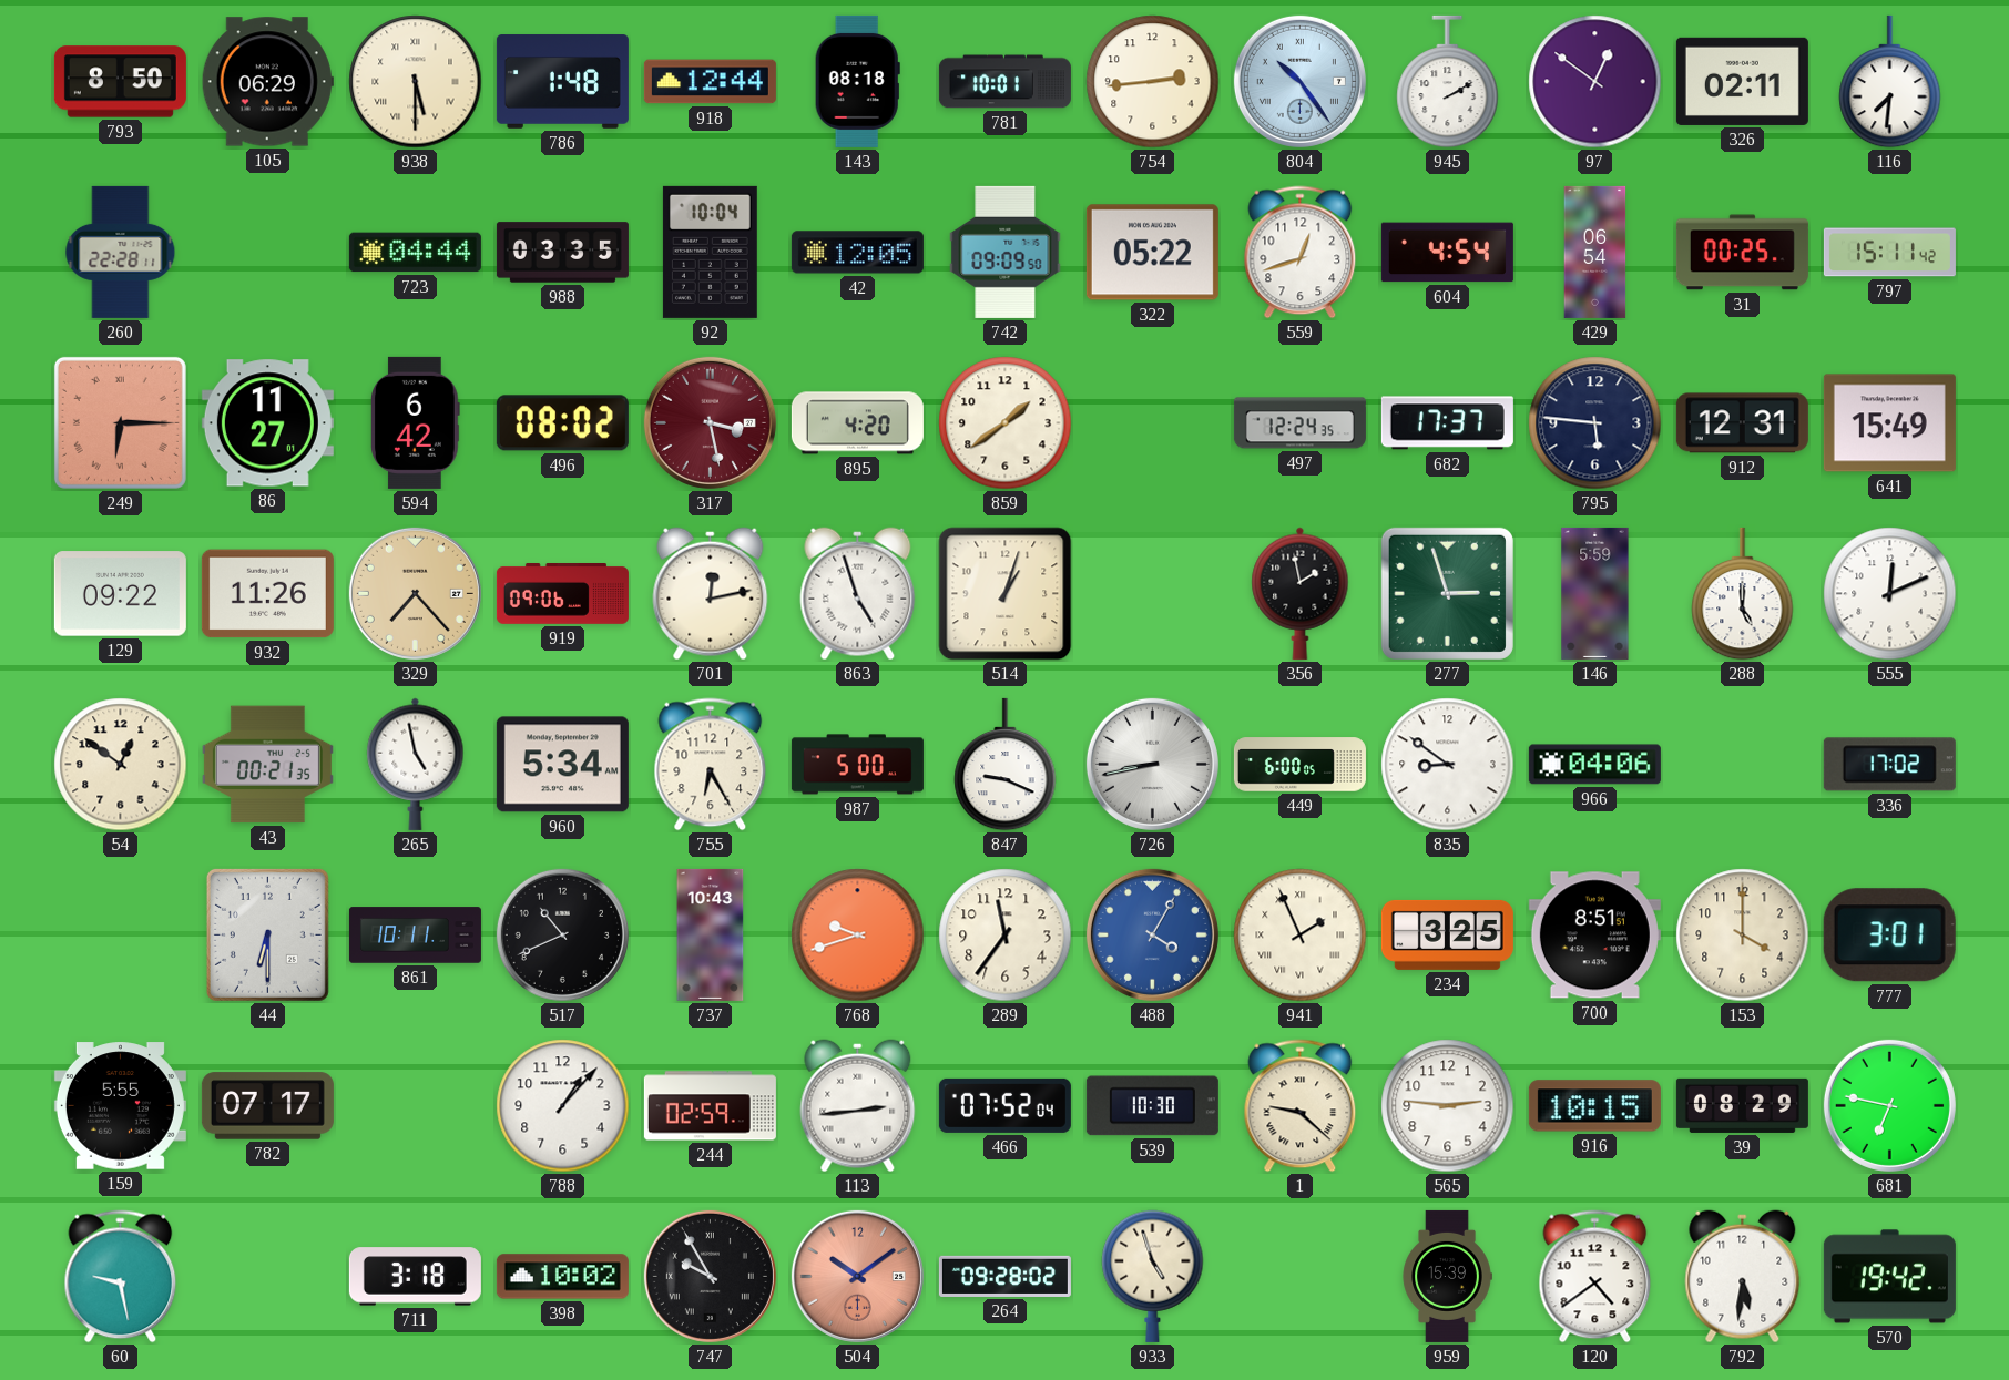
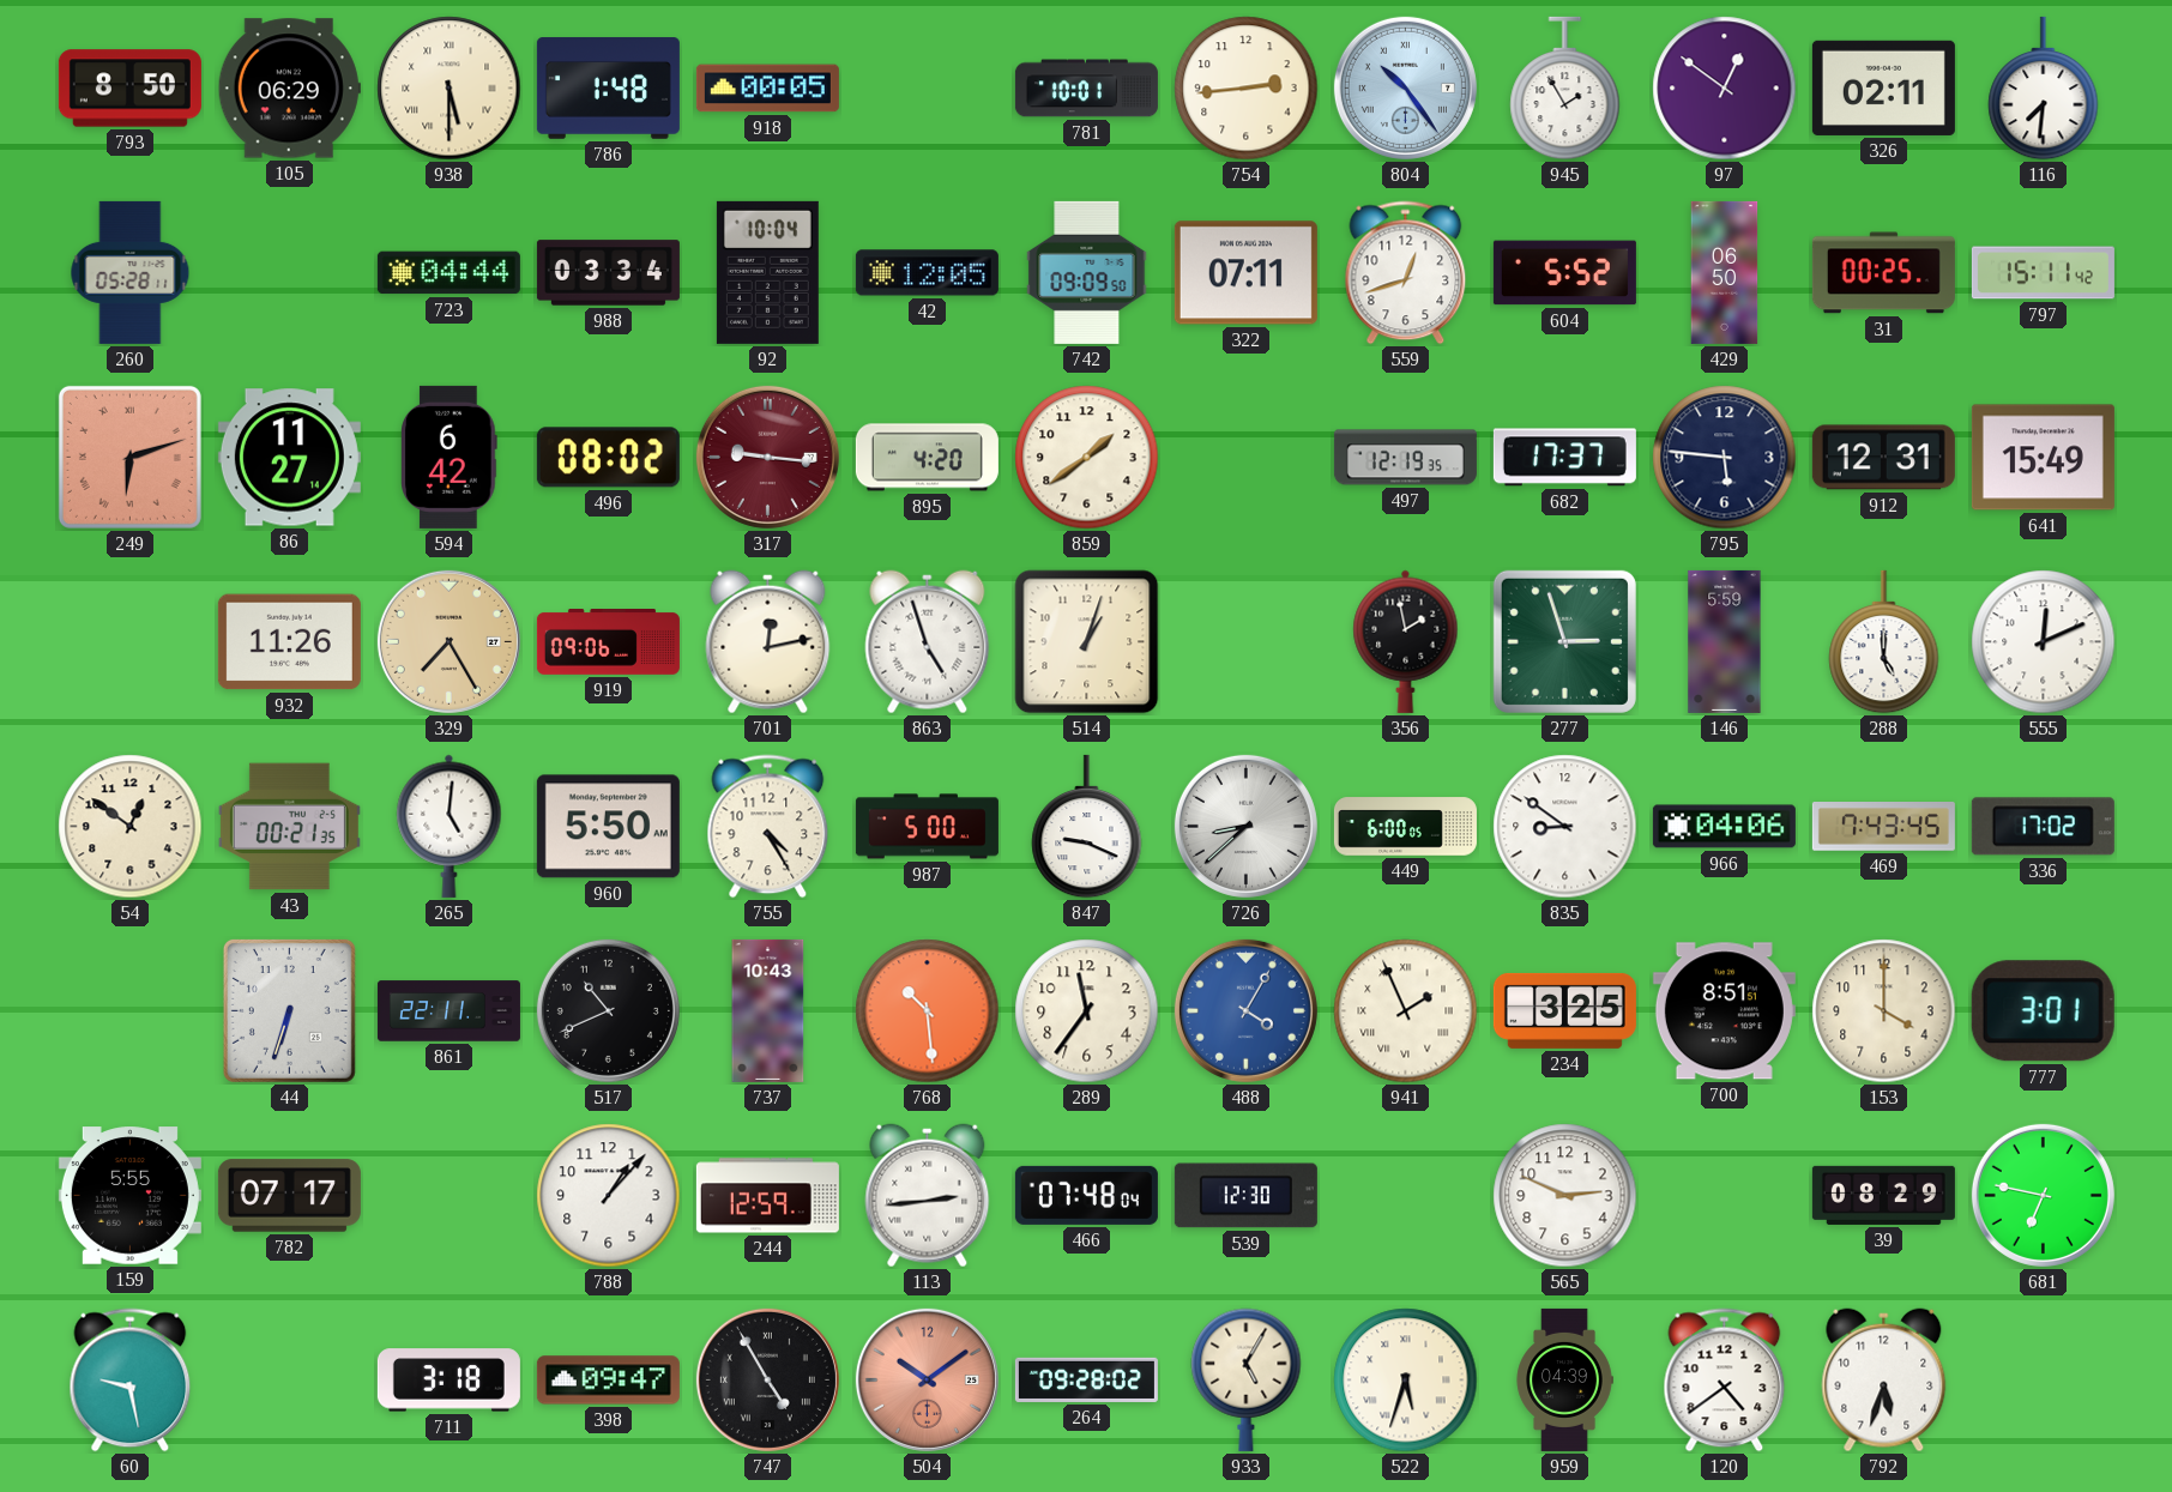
918: 12:44 -> 00:05 (767, 89)
143: 08:18 -> none (857, 81)
945: 2:10 -> 1:55 (1565, 89)
260: 22:28 -> 05:28 (131, 272)
988: 03:35 -> 03:34 (608, 273)
322: 05:22 -> 07:11 (1245, 273)
604: 4:54 -> 5:52 (1564, 273)
429: 06:54 -> 06:50 (1725, 272)
249: 6:15 -> 6:12 (129, 457)
86: 11:27:01 -> 11:27:14 (289, 458)
317: 3:28 -> 9:16 (767, 457)
497: 12:24 -> 12:19 (1405, 458)
129: 09:22 -> none (120, 594)
329: 7:23 -> 7:25 (448, 641)
265: 4:58 -> 5:01 (450, 826)
960: 5:34 -> 5:50 (608, 827)
755: 6:25 -> 4:25 (768, 827)
726: 8:43 -> 8:38 (1245, 826)
469: none -> 7:43 (1883, 827)
44: 6:30 -> 6:33 (289, 1010)
861: 10:11 -> 22:11 (448, 1011)
768: 9:42 -> 10:29 (928, 1011)
244: 02:59 -> 12:59 (767, 1196)
466: 07:52 -> 07:48 (1086, 1195)
539: 10:30 -> 12:30 (1245, 1196)
1: 9:22 -> none (1301, 1106)
565: 2:46 -> 2:49 (1565, 1196)
916: 10:15 -> none (1594, 1106)
398: 10:02 -> 09:47 (608, 1381)
747: 9:55 -> 4:55 (767, 1379)
933: 4:57 -> 5:05 (1247, 1379)
522: none -> 5:33 (1406, 1381)
959: 15:39 -> 04:39 (1564, 1379)
792: 5:31 -> 5:33 (1884, 1381)
570: 19:42 -> none (1889, 1277)
